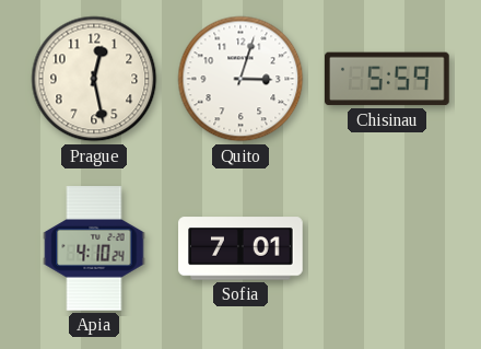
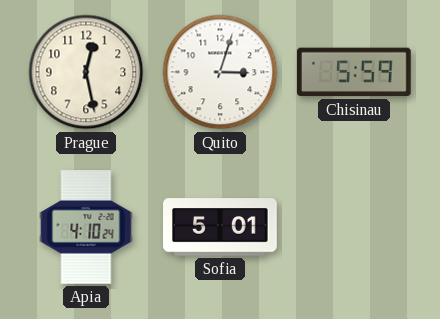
Sofia: 7:01 -> 5:01 (220, 227)
